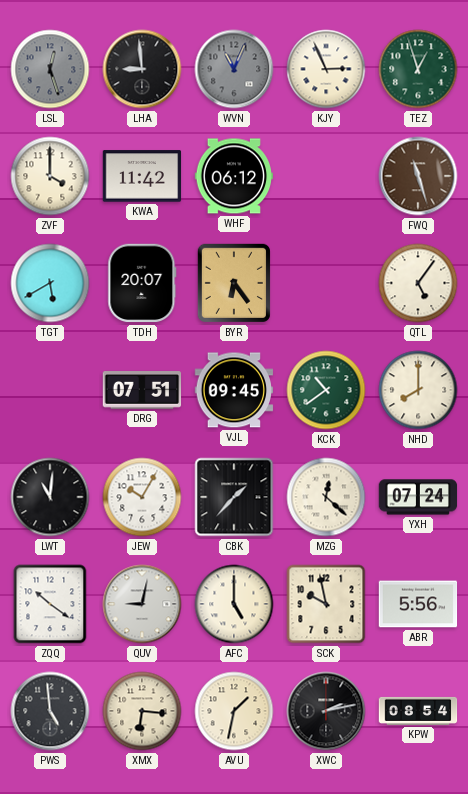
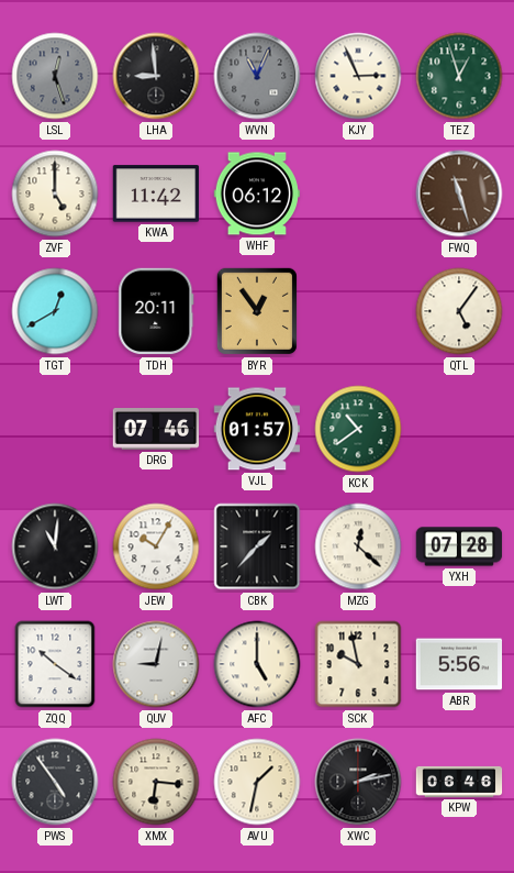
ZVF: 4:00 -> 5:00 (55, 194)
TGT: 5:40 -> 12:40 (55, 311)
TDH: 20:07 -> 20:11 (156, 311)
BYR: 6:24 -> 12:54 (257, 311)
DRG: 07:51 -> 07:46 (156, 429)
VJL: 09:45 -> 01:57 (257, 429)
NHD: 8:00 -> none (418, 390)
YXH: 07:24 -> 07:28 (459, 546)
PWS: 4:59 -> 4:54 (55, 782)
KPW: 08:54 -> 06:46 (459, 782)
